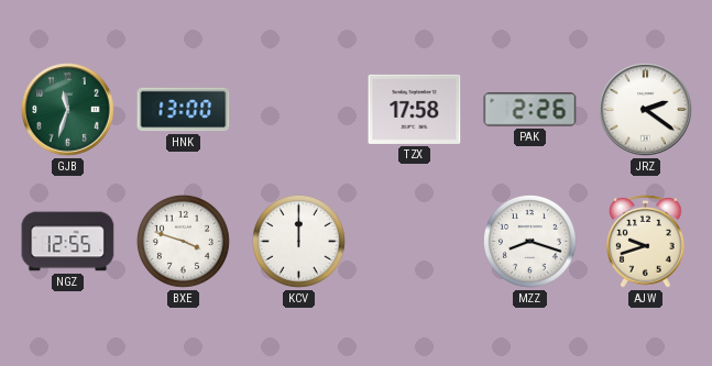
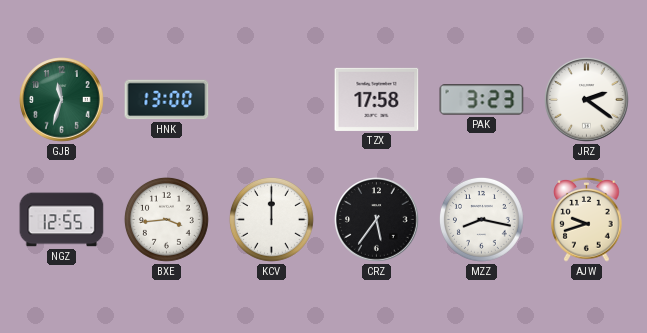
PAK: 2:26 -> 3:23 (482, 100)
BXE: 3:48 -> 3:44 (166, 219)
CRZ: none -> 5:36 (377, 220)
MZZ: 8:18 -> 8:17 (481, 219)
